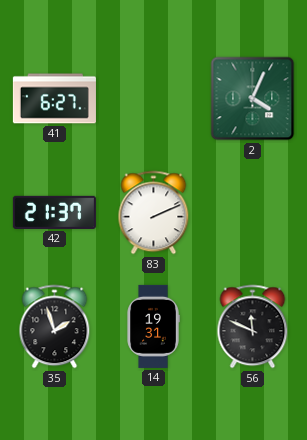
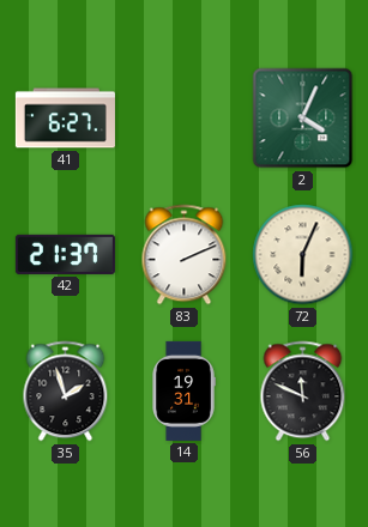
72: none -> 6:04 (303, 255)
